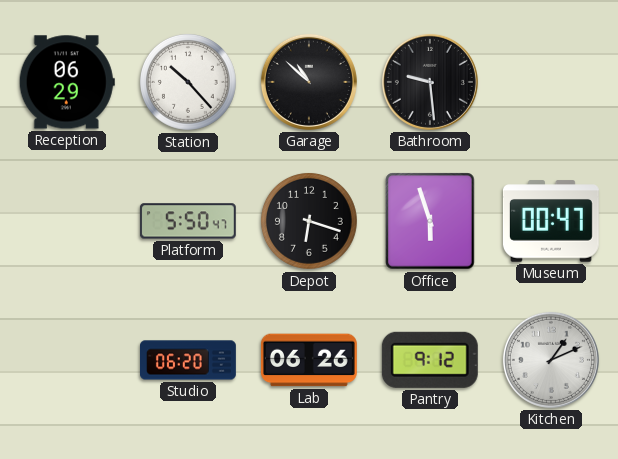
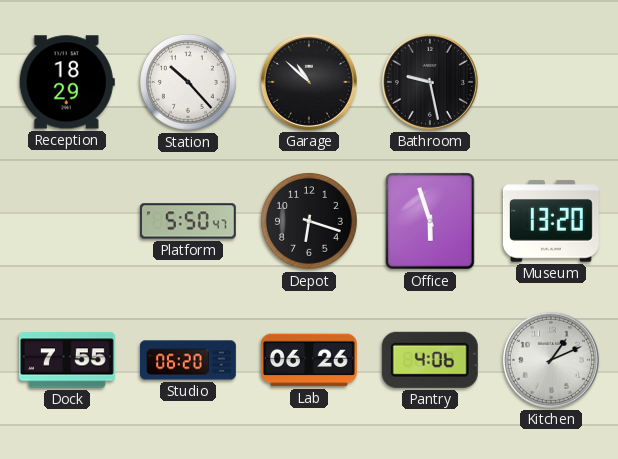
Reception: 06:29 -> 18:29 (67, 82)
Bathroom: 9:29 -> 9:28 (430, 82)
Museum: 00:47 -> 13:20 (551, 221)
Dock: none -> 7:55 (67, 360)
Pantry: 9:12 -> 4:06 (430, 360)
